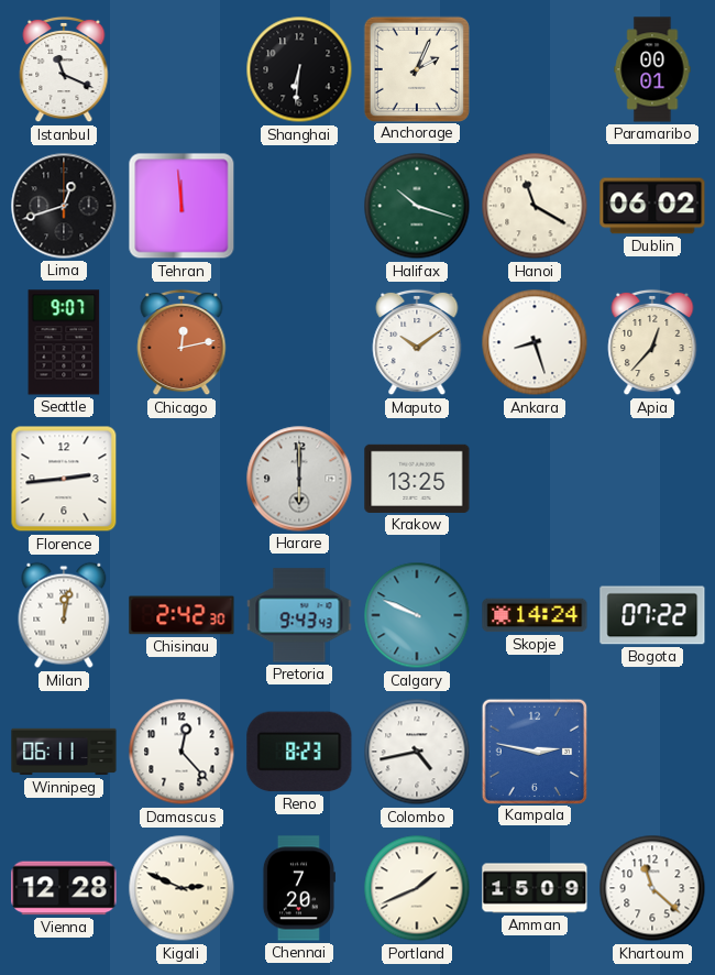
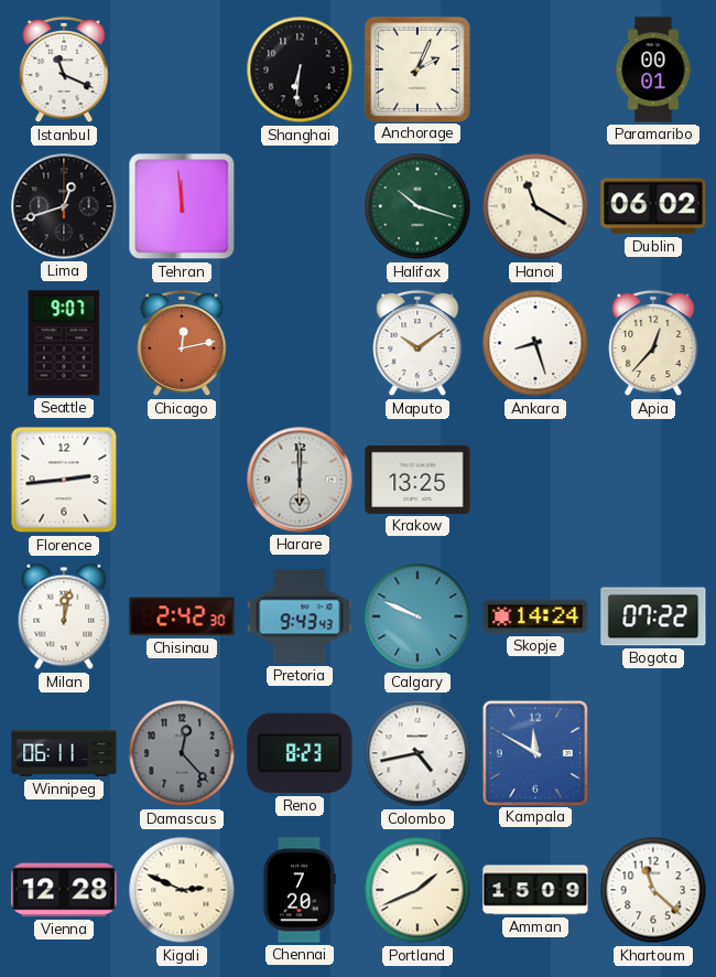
Damascus dial: white -> grey (182, 753)
Kampala: 2:47 -> 11:50 (534, 752)
